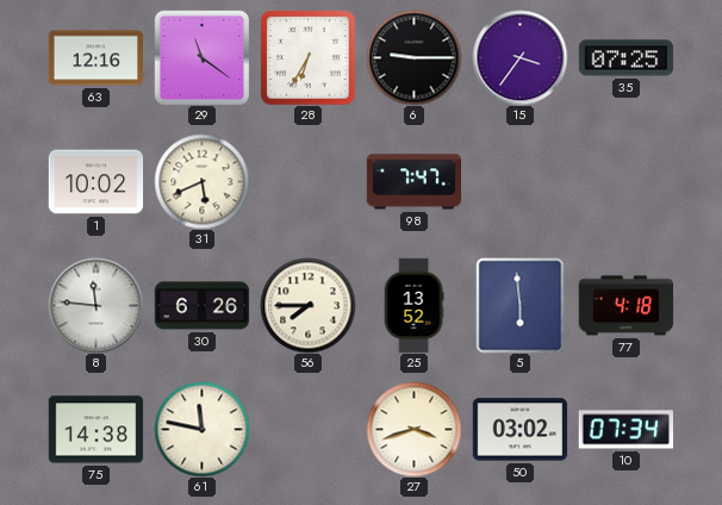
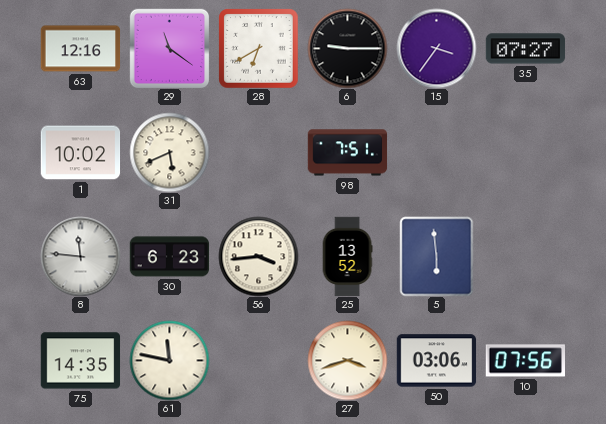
28: 6:35 -> 6:40 (258, 48)
35: 07:25 -> 07:27 (525, 49)
98: 7:47 -> 7:51 (347, 153)
30: 6:26 -> 6:23 (169, 257)
56: 7:45 -> 3:44 (258, 256)
77: 4:18 -> none (625, 306)
75: 14:38 -> 14:35 (80, 361)
50: 03:02 -> 03:06 (436, 361)
10: 07:34 -> 07:56 (525, 361)
